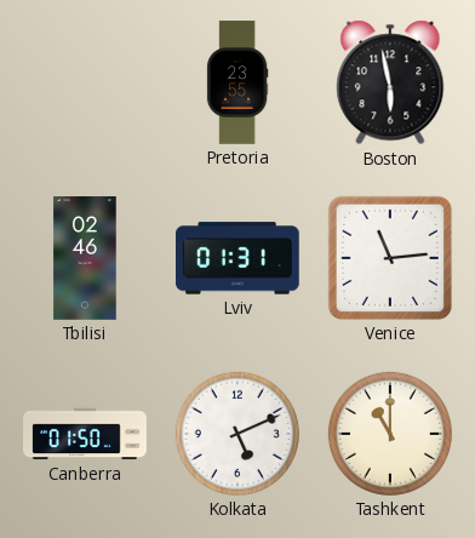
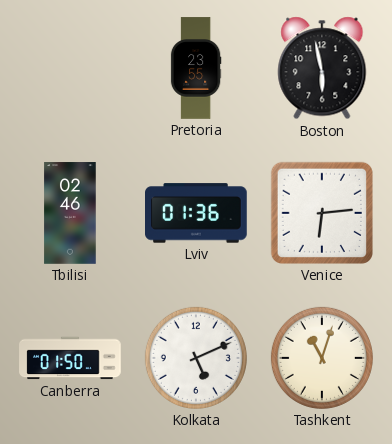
Lviv: 01:31 -> 01:36 (197, 213)
Venice: 11:14 -> 6:14 (322, 213)
Tashkent: 11:00 -> 11:03 (322, 358)
